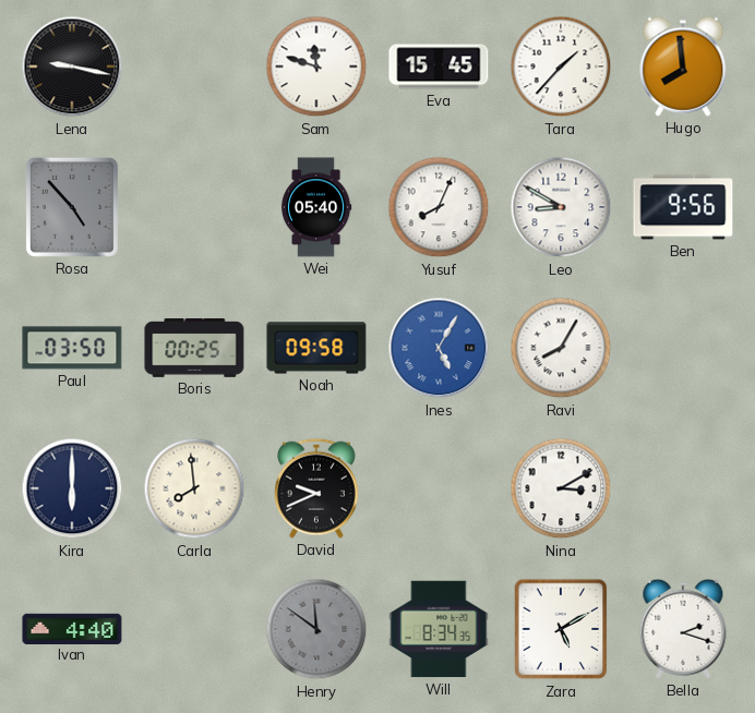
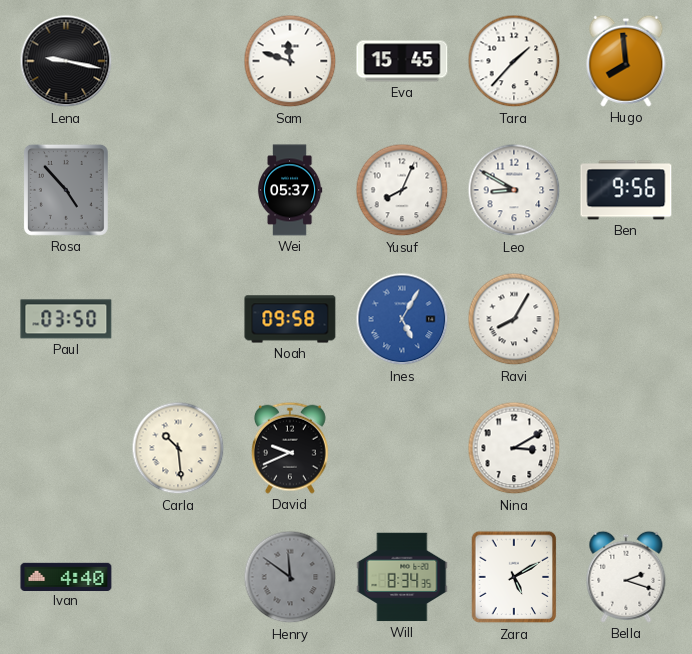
Wei: 05:40 -> 05:37 (290, 190)
Boris: 00:25 -> none (194, 349)
Kira: 6:00 -> none (72, 488)
Carla: 7:59 -> 10:29 (178, 448)
